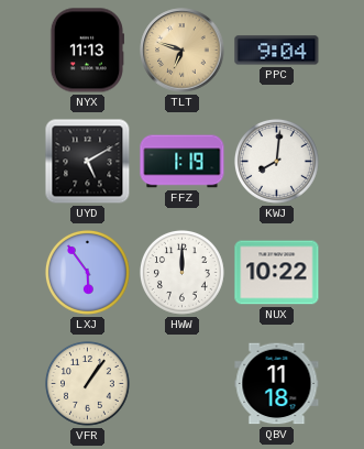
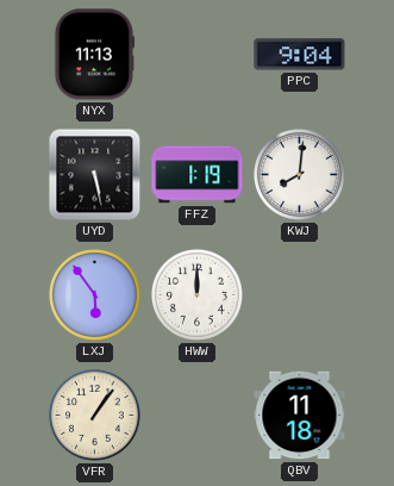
TLT: 6:48 -> none (183, 51)
UYD: 5:10 -> 5:28 (95, 175)
NUX: 10:22 -> none (277, 273)
